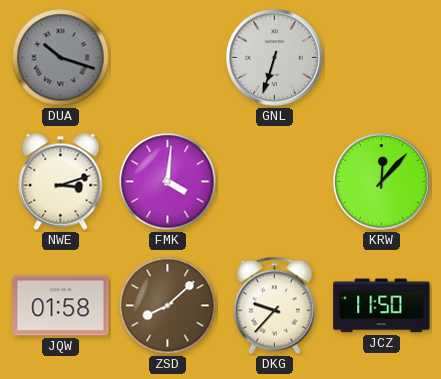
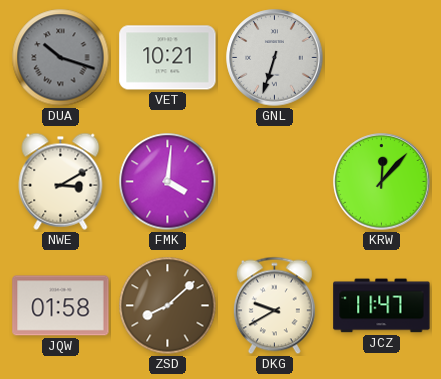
VET: none -> 10:21 (168, 58)
NWE: 3:12 -> 3:10 (61, 181)
DKG: 9:37 -> 9:40 (274, 306)
JCZ: 11:50 -> 11:47 (382, 306)
